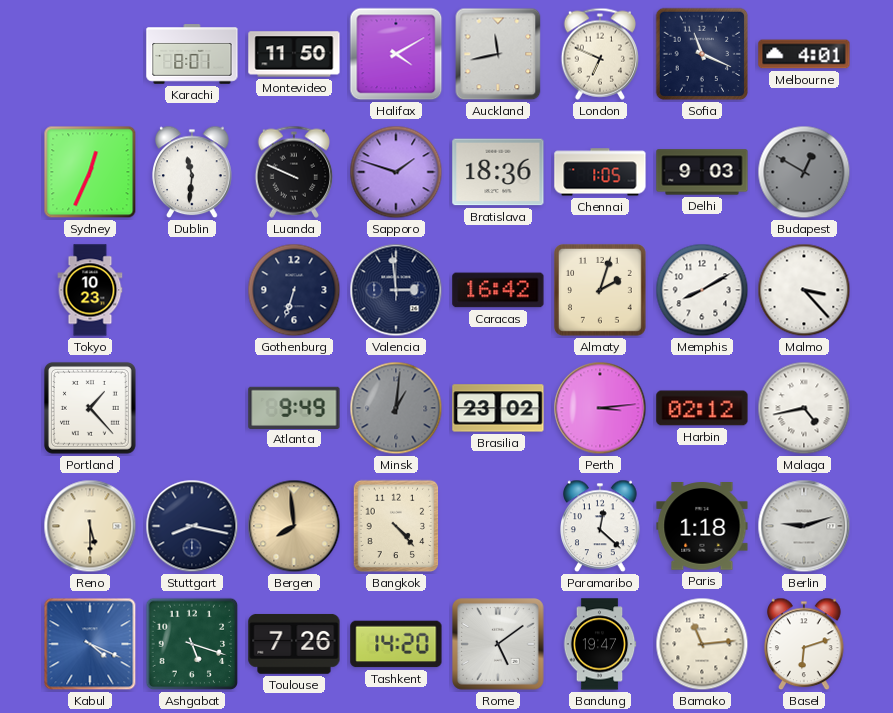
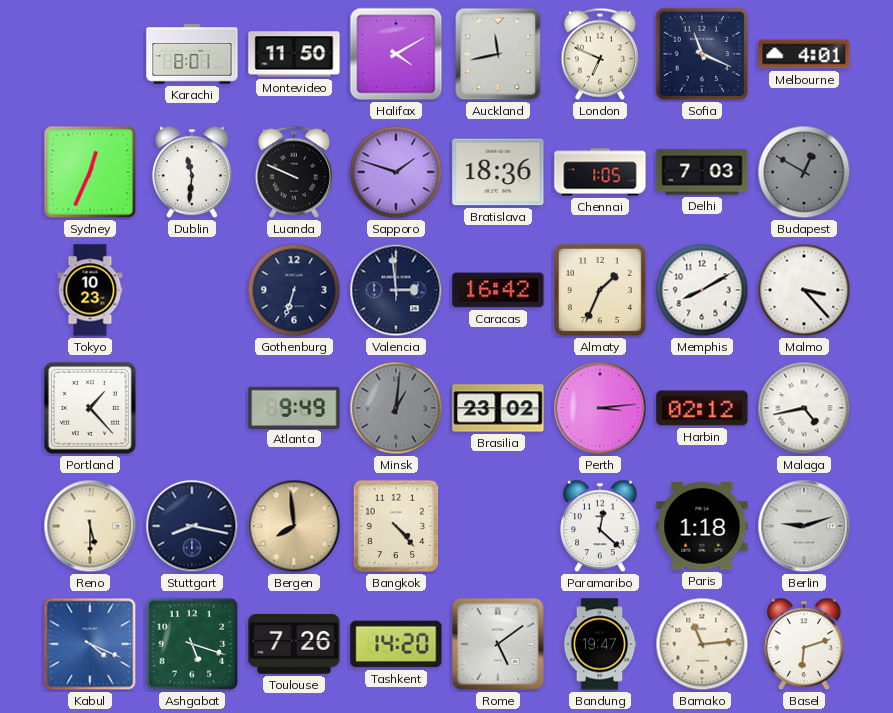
Delhi: 9:03 -> 7:03 (702, 172)
Almaty: 2:03 -> 1:34 (600, 290)
